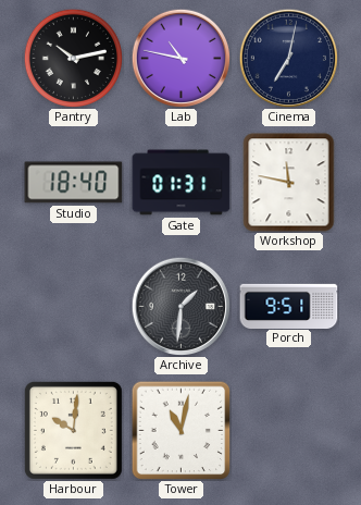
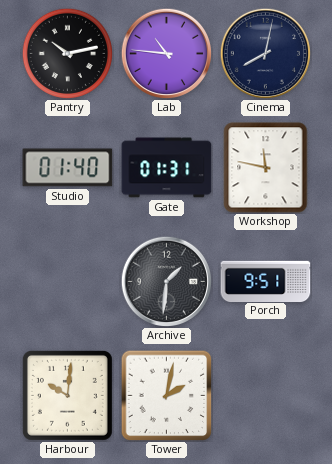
Lab: 10:47 -> 10:46 (166, 53)
Cinema: 7:02 -> 8:02 (265, 53)
Studio: 18:40 -> 01:40 (68, 168)
Tower: 11:02 -> 2:02 (166, 395)
